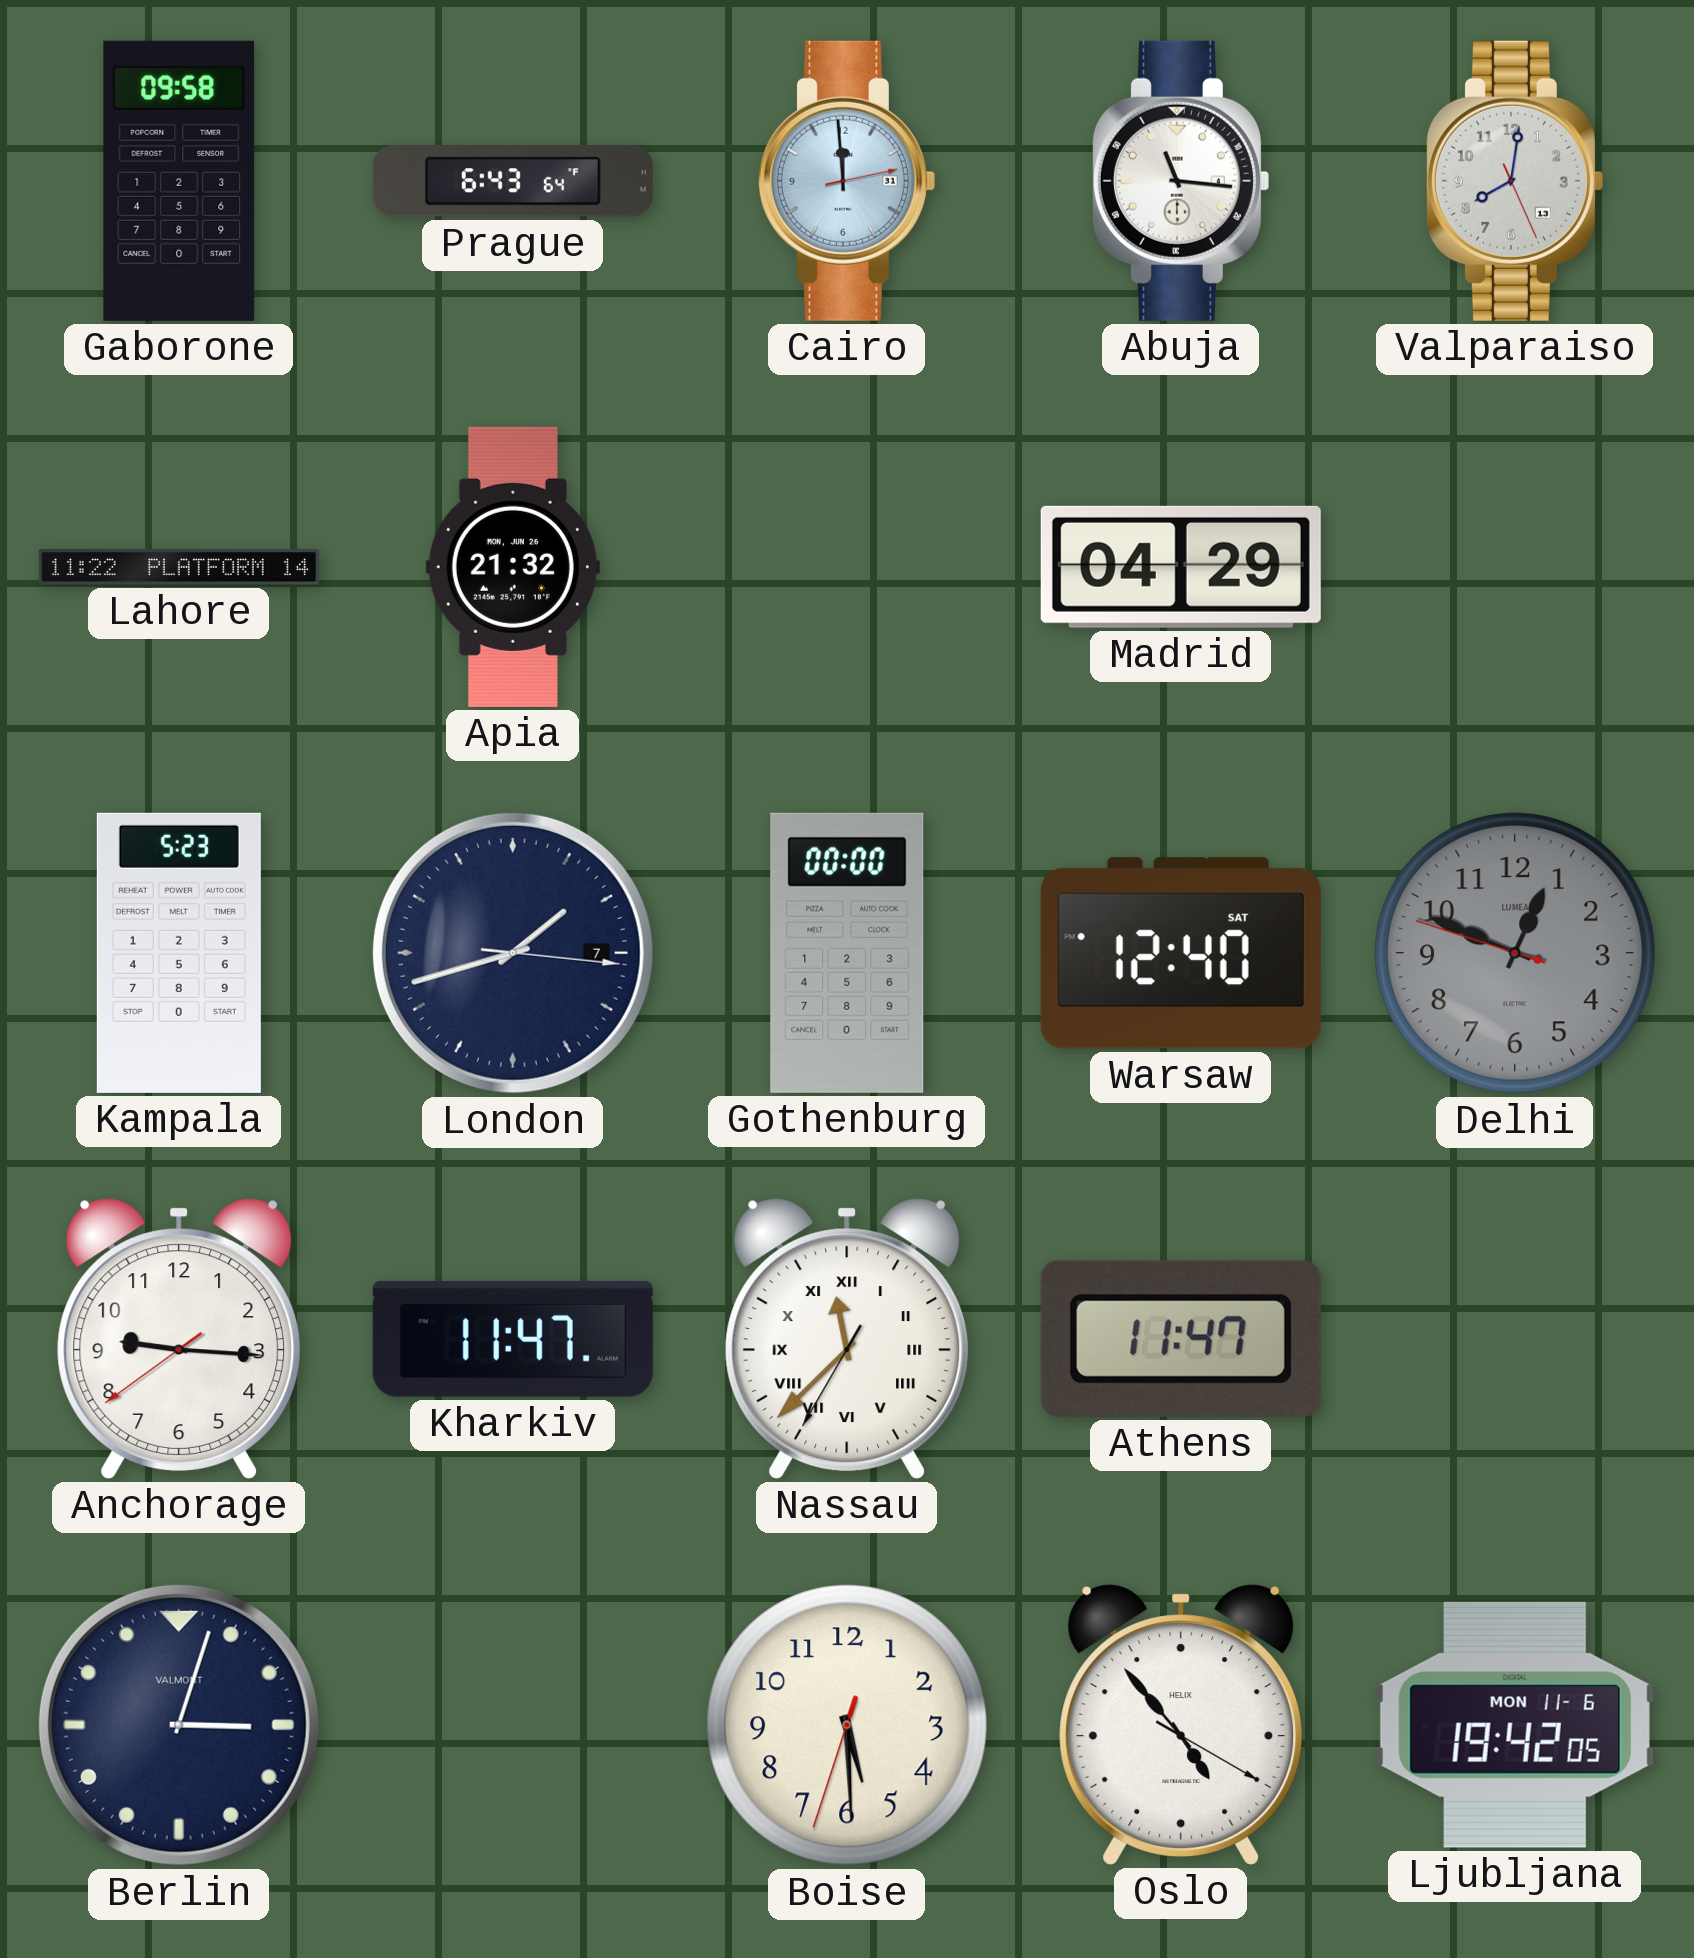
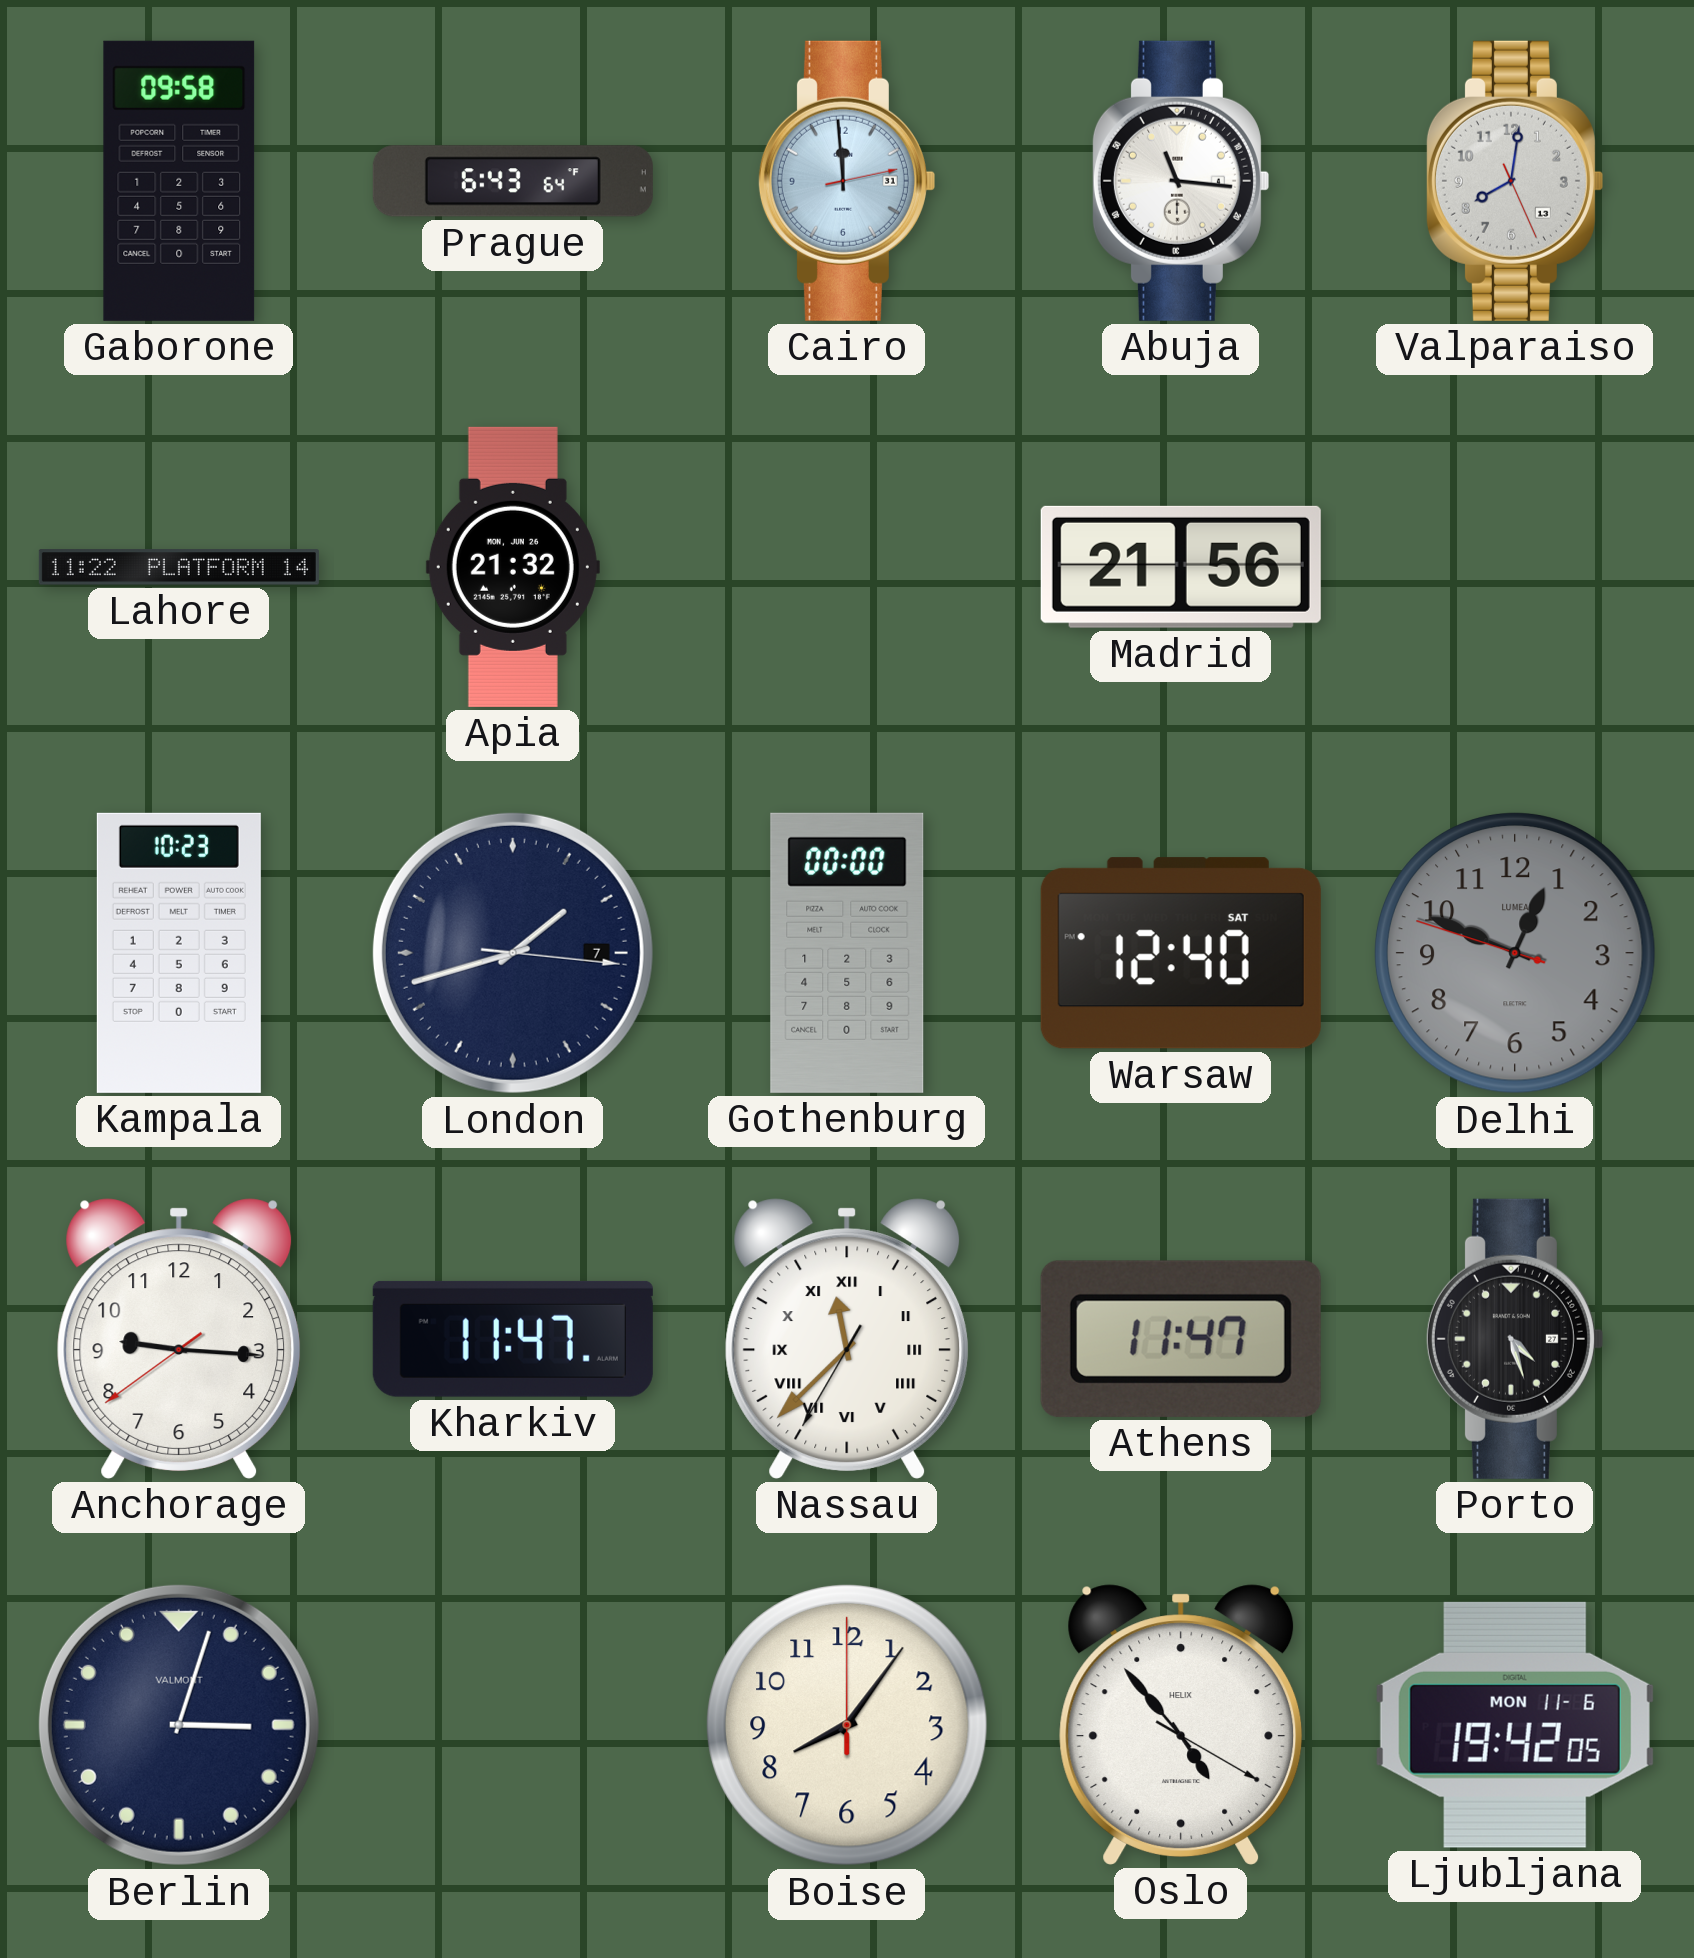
Madrid: 04:29 -> 21:56 (1181, 567)
Kampala: 5:23 -> 10:23 (179, 953)
Porto: none -> 4:27 (1514, 1339)
Boise: 5:29 -> 8:06 (847, 1725)
